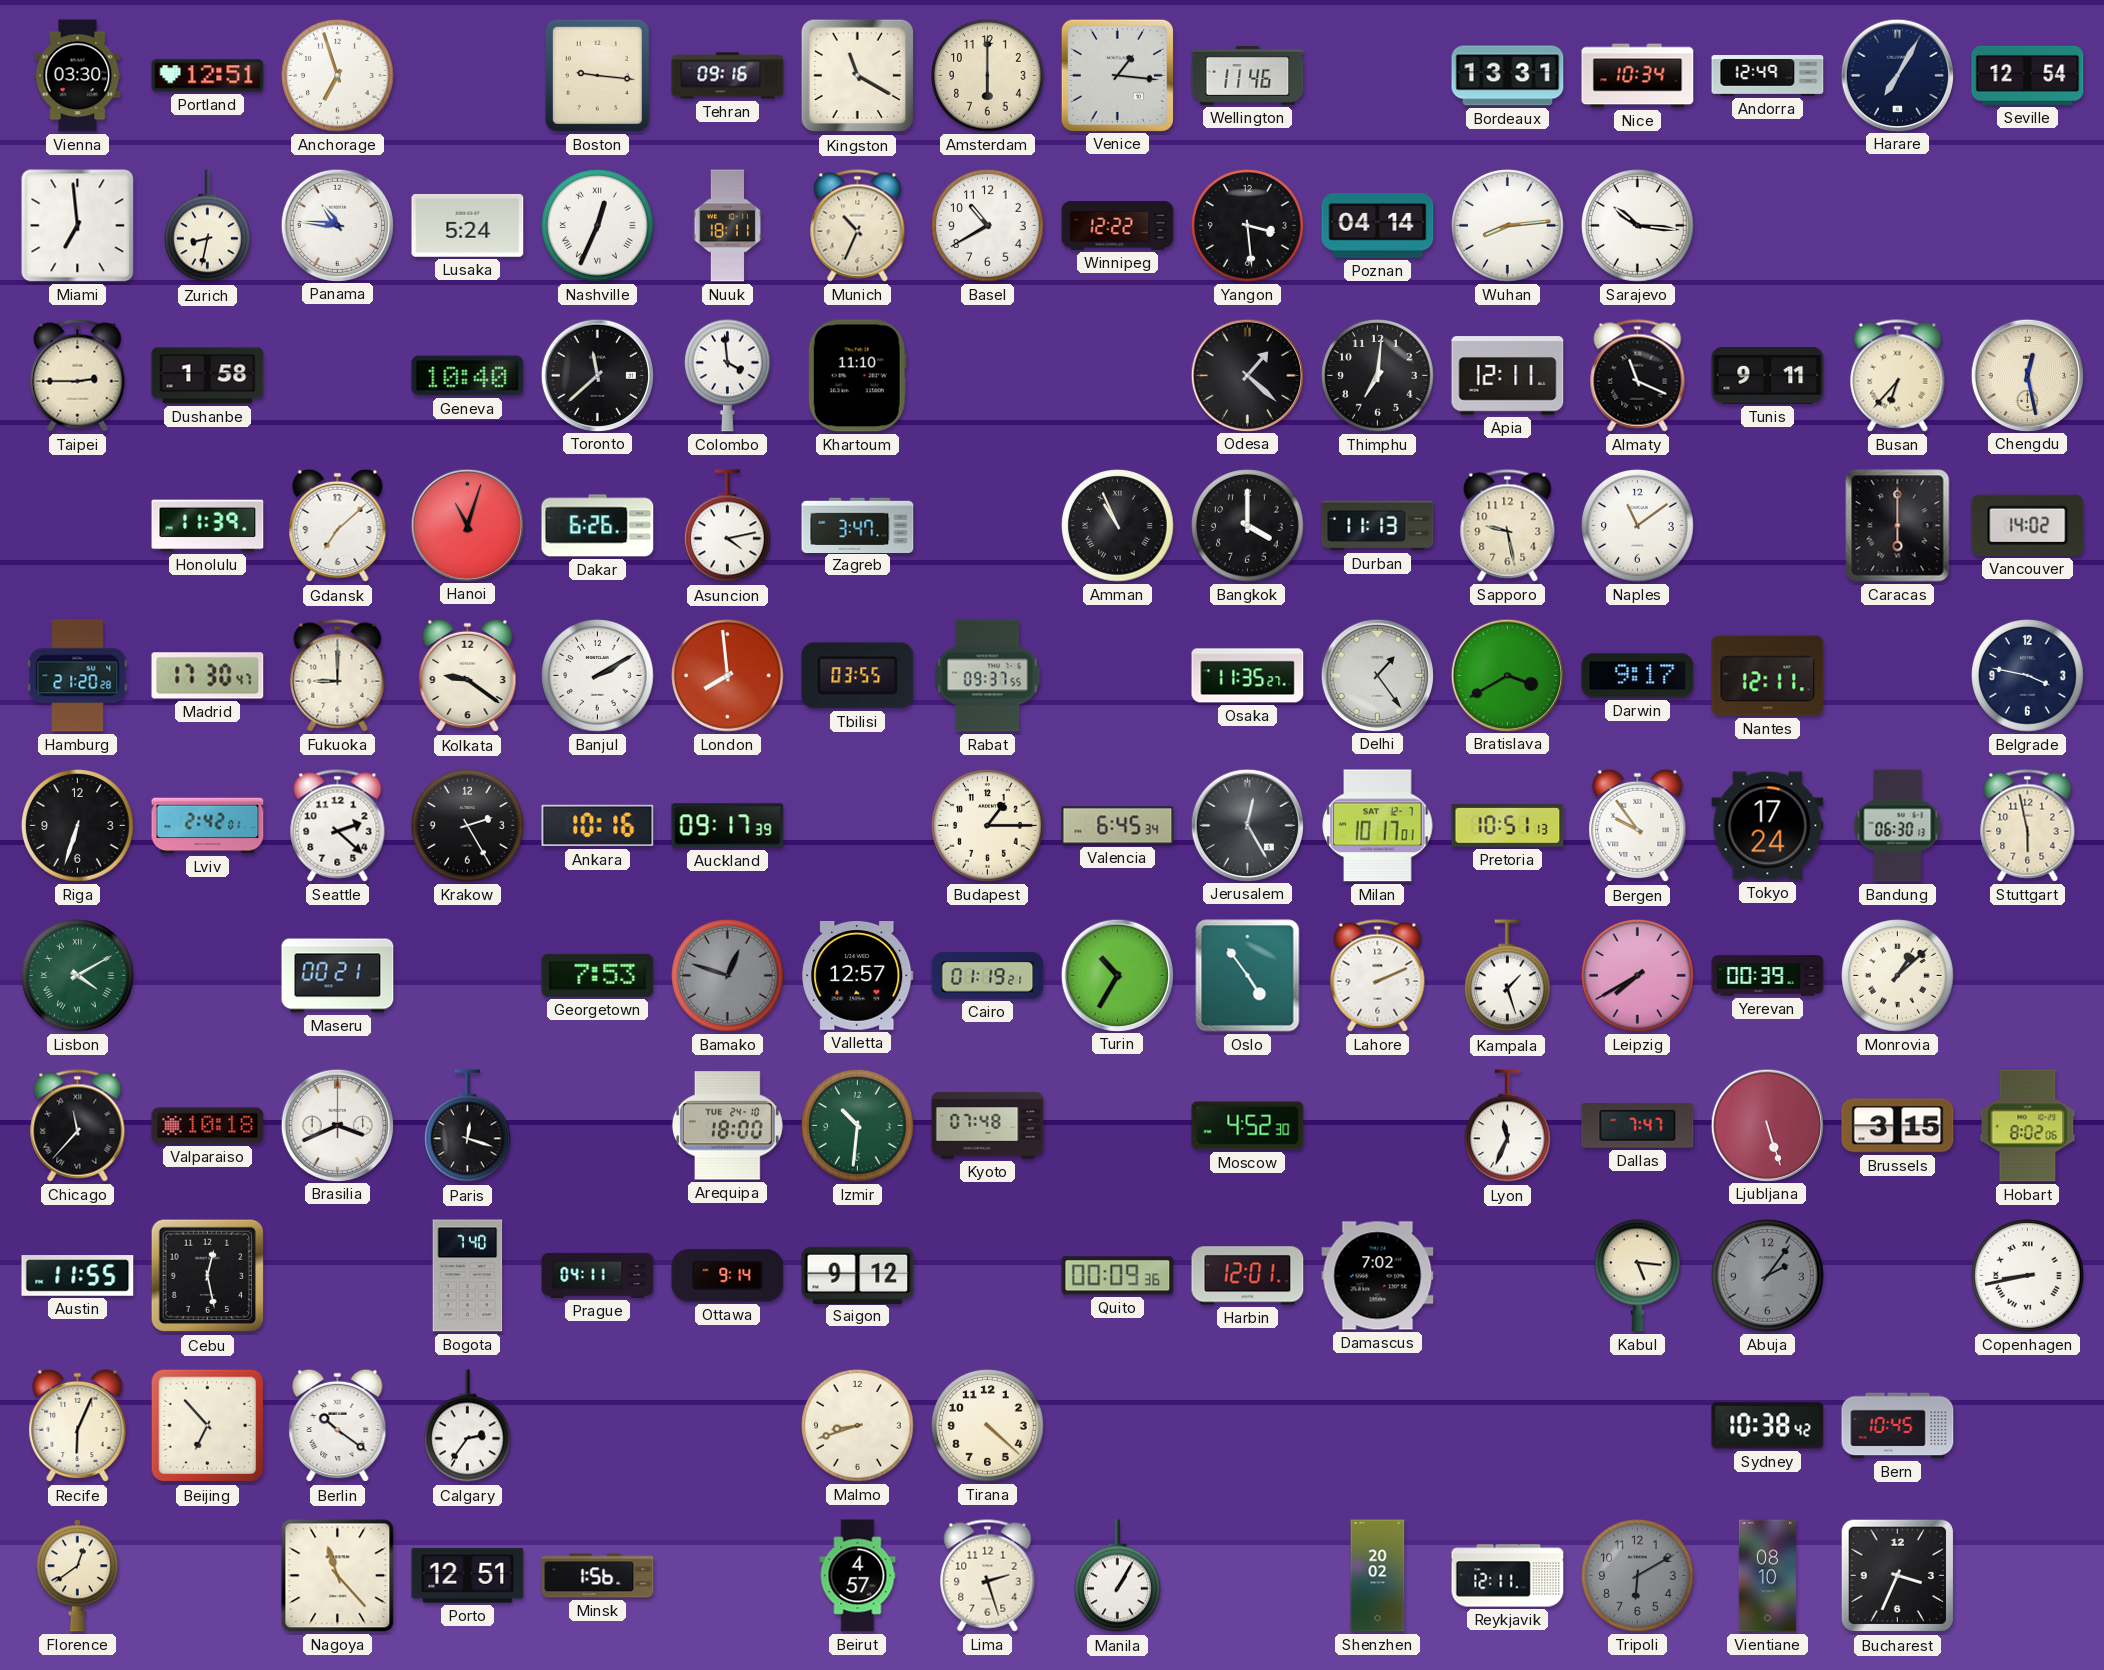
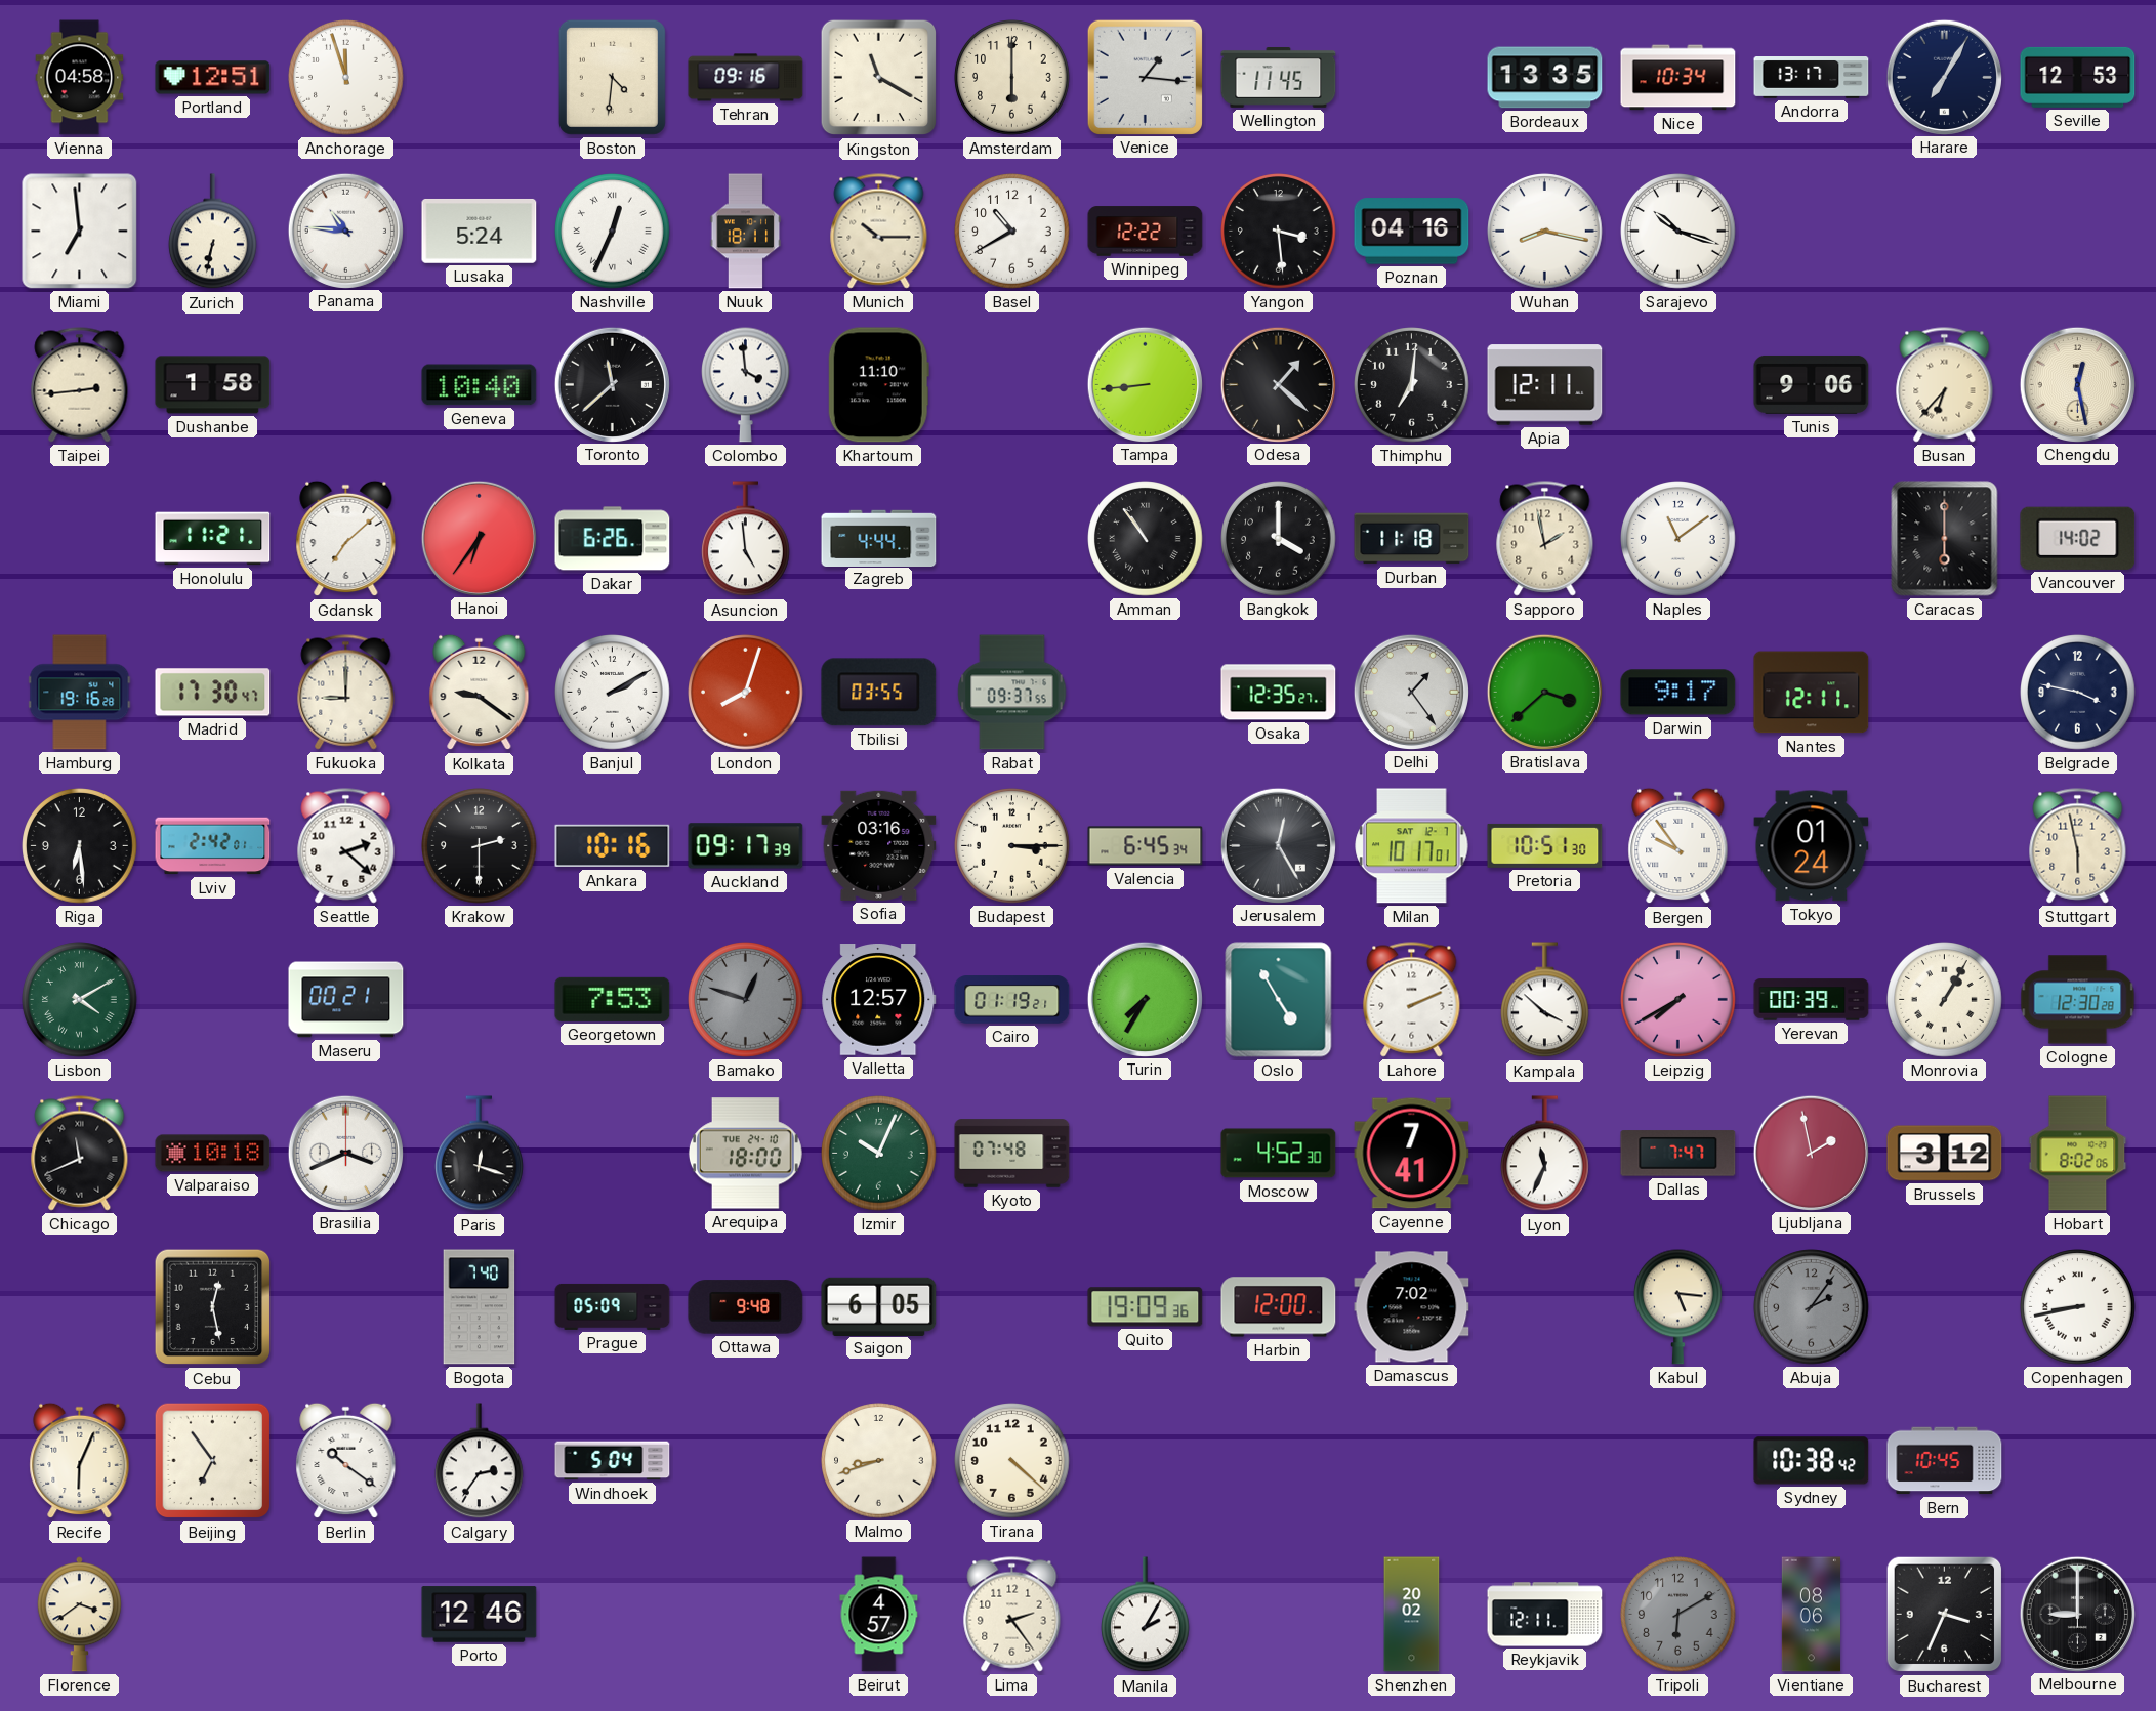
Vienna: 03:30 -> 04:58 (80, 78)
Anchorage: 6:57 -> 11:57 (346, 78)
Boston: 9:16 -> 4:31 (612, 77)
Wellington: 11:46 -> 11:45 (1279, 77)
Bordeaux: 13:31 -> 13:35 (1545, 78)
Andorra: 12:49 -> 13:17 (1812, 78)
Seville: 12:54 -> 12:53 (2078, 77)
Zurich: 8:32 -> 6:32 (213, 232)
Munich: 10:34 -> 10:15 (879, 232)
Poznan: 04:14 -> 04:16 (1412, 232)
Wuhan: 8:14 -> 8:17 (1545, 232)
Sarajevo: 10:16 -> 10:18 (1678, 232)
Taipei: 2:45 -> 2:44 (80, 385)
Tampa: none -> 8:44 (1145, 384)
Almaty: 11:19 -> none (1638, 376)
Tunis: 9:11 -> 9:06 (1812, 384)
Honolulu: 11:39 -> 11:21 (213, 539)
Hanoi: 11:03 -> 6:36 (479, 538)
Asuncion: 4:13 -> 4:59 (746, 539)
Zagreb: 3:47 -> 4:44 (879, 538)
Amman: 10:56 -> 10:54 (1146, 539)
Durban: 11:13 -> 11:18 (1412, 539)
Sapporo: 9:28 -> 1:58 (1545, 539)
Hamburg: 21:20 -> 19:16 (80, 693)
London: 7:59 -> 8:03 (746, 693)
Osaka: 11:35 -> 12:35 (1279, 693)
Bratislava: 3:40 -> 3:38 (1544, 692)
Riga: 6:33 -> 6:29 (80, 846)
Krakow: 2:25 -> 2:30 (480, 846)
Sofia: none -> 03:16 (879, 845)
Budapest: 1:15 -> 3:15 (1012, 846)
Pretoria: 10:51:13 -> 10:51:30 (1545, 845)
Tokyo: 17:24 -> 01:24 (1812, 846)
Bandung: 06:30 -> none (1898, 826)
Turin: 10:35 -> 7:35 (1145, 999)
Oslo: 4:54 -> 4:55 (1279, 1000)
Kampala: 1:27 -> 3:52 (1545, 1000)
Monrovia: 1:08 -> 1:05 (1945, 1000)
Cologne: none -> 12:30 (2078, 1000)
Chicago: 11:37 -> 11:41 (80, 1154)
Izmir: 10:31 -> 10:04 (879, 1154)
Cayenne: none -> 7:41 (1412, 1154)
Ljubljana: 5:27 -> 1:58 (1811, 1153)
Brussels: 3:15 -> 3:12 (1945, 1154)
Austin: 11:55 -> none (78, 1276)
Prague: 04:11 -> 05:09 (613, 1306)
Ottawa: 9:14 -> 9:48 (746, 1307)
Saigon: 9:12 -> 6:05 (879, 1306)
Quito: 00:09 -> 19:09 (1146, 1307)
Harbin: 12:01 -> 12:00 (1279, 1307)
Beijing: 6:53 -> 6:54 (213, 1461)
Windhoek: none -> 5:04 (613, 1461)
Florence: 12:39 -> 3:39 (79, 1615)
Nagoya: 11:23 -> none (338, 1576)
Porto: 12:51 -> 12:46 (480, 1615)
Minsk: 1:56 -> none (598, 1576)
Lima: 2:27 -> 2:24 (1012, 1615)
Manila: 1:05 -> 2:05 (1146, 1615)
Vientiane: 08:10 -> 08:06 (1811, 1615)
Melbourne: none -> 9:00 (2077, 1614)
